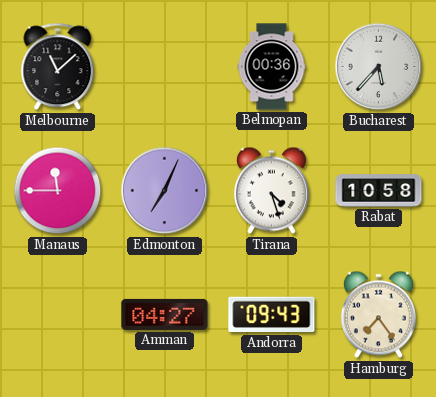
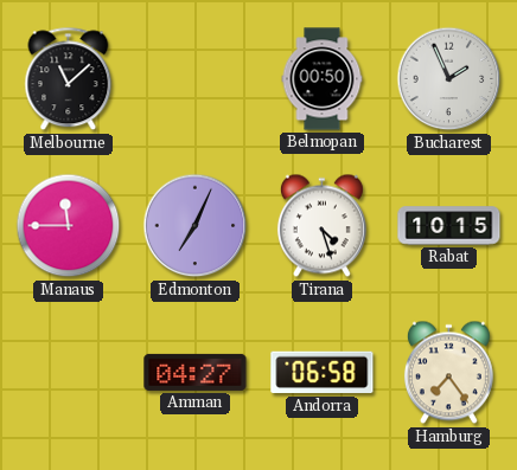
Belmopan: 00:36 -> 00:50 (323, 79)
Bucharest: 5:37 -> 1:56 (449, 79)
Rabat: 10:58 -> 10:15 (449, 226)
Andorra: 09:43 -> 06:58 (323, 373)
